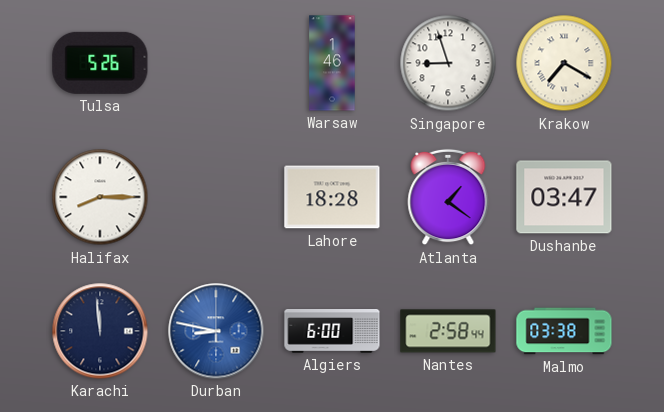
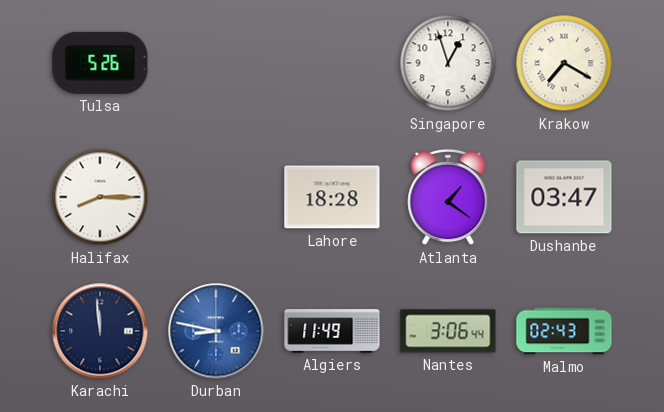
Warsaw: 1:46 -> none (332, 63)
Singapore: 8:57 -> 12:57 (448, 63)
Algiers: 6:00 -> 11:49 (332, 332)
Nantes: 2:58 -> 3:06 (448, 331)
Malmo: 03:38 -> 02:43 (564, 331)
